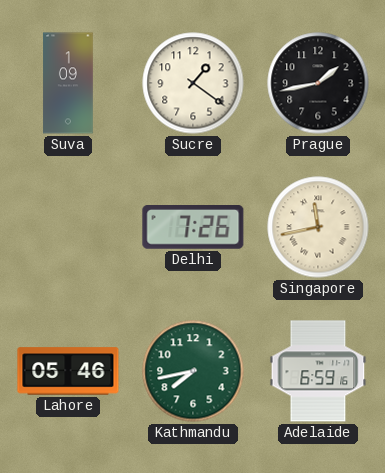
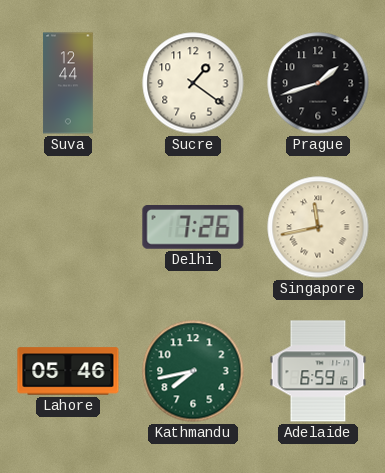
Suva: 1:09 -> 12:44 (68, 83)
Prague: 1:43 -> 1:42 (318, 83)
